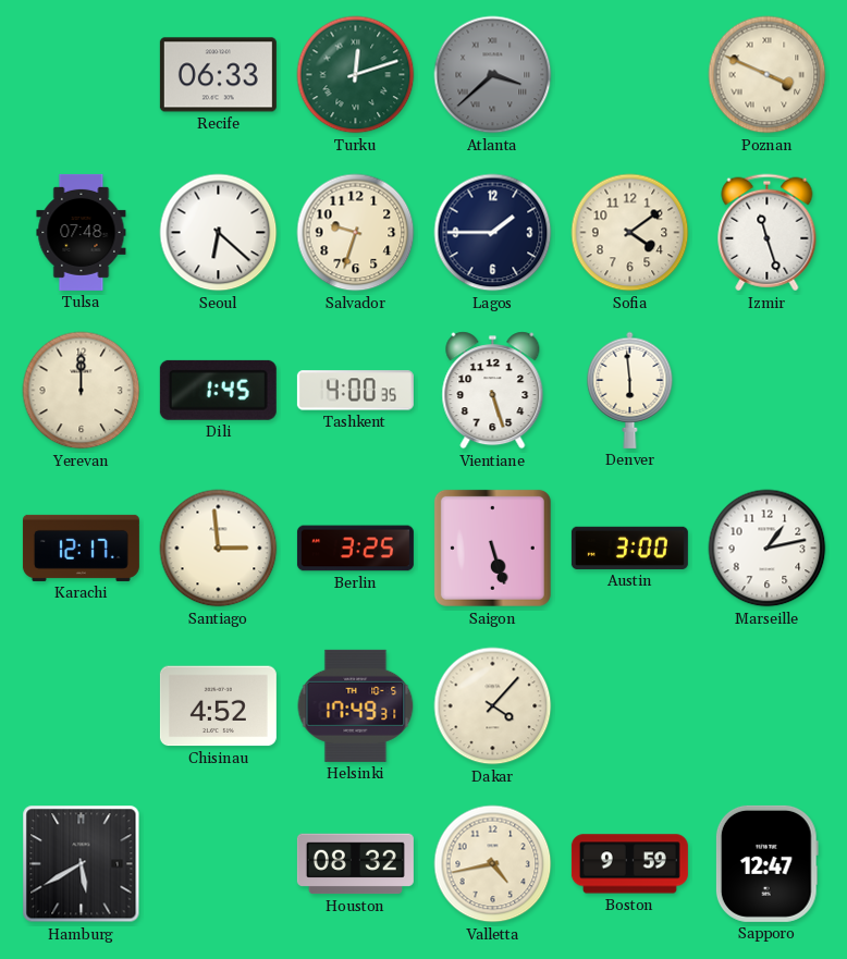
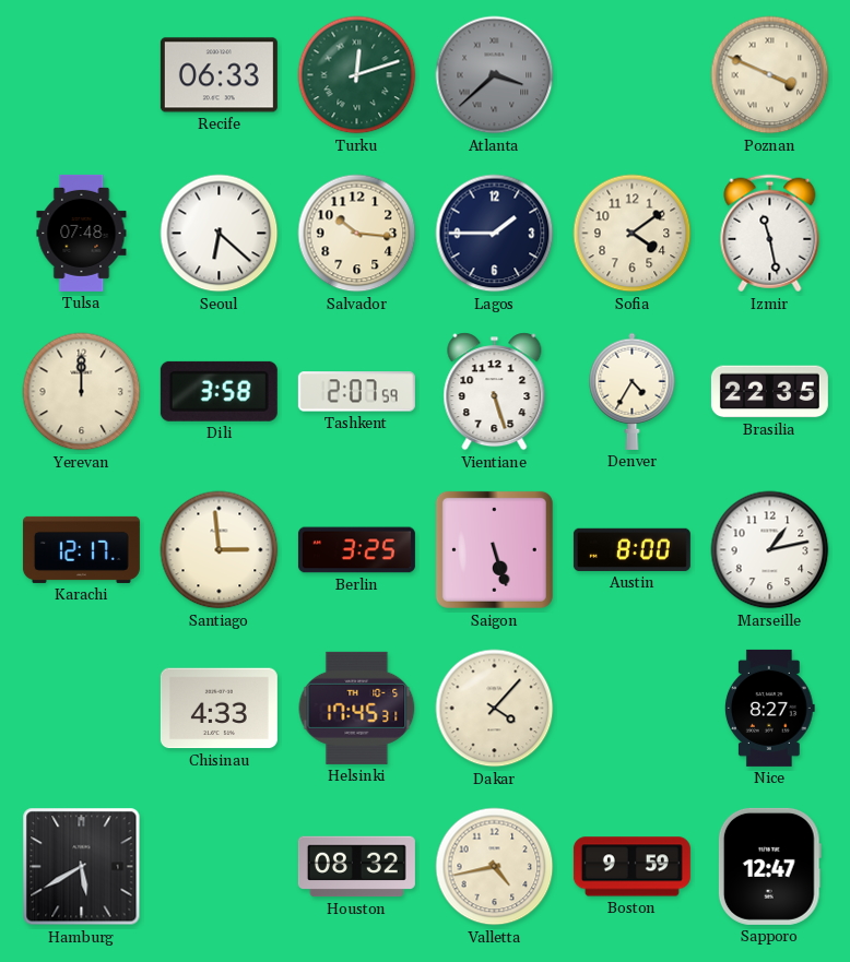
Salvador: 9:33 -> 10:16 (357, 234)
Izmir: 11:27 -> 11:28 (770, 234)
Dili: 1:45 -> 3:58 (219, 391)
Tashkent: 4:00 -> 2:07 (356, 392)
Denver: 5:59 -> 4:35 (633, 391)
Brasilia: none -> 22:35 (769, 392)
Austin: 3:00 -> 8:00 (631, 549)
Chisinau: 4:52 -> 4:33 (219, 709)
Helsinki: 17:49 -> 17:45 (357, 708)
Nice: none -> 8:27 (769, 708)
